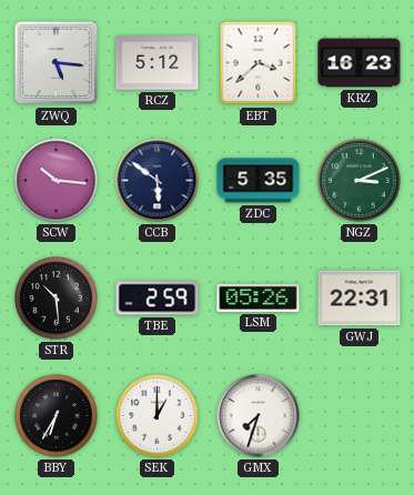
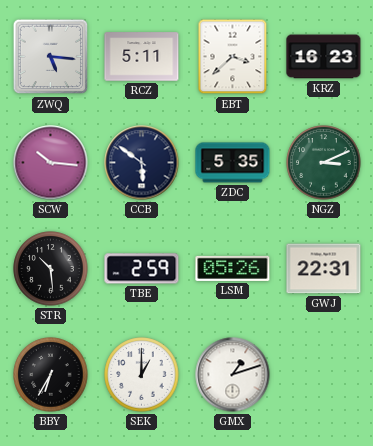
RCZ: 5:12 -> 5:11 (142, 57)
GMX: 7:33 -> 1:12 (233, 375)
